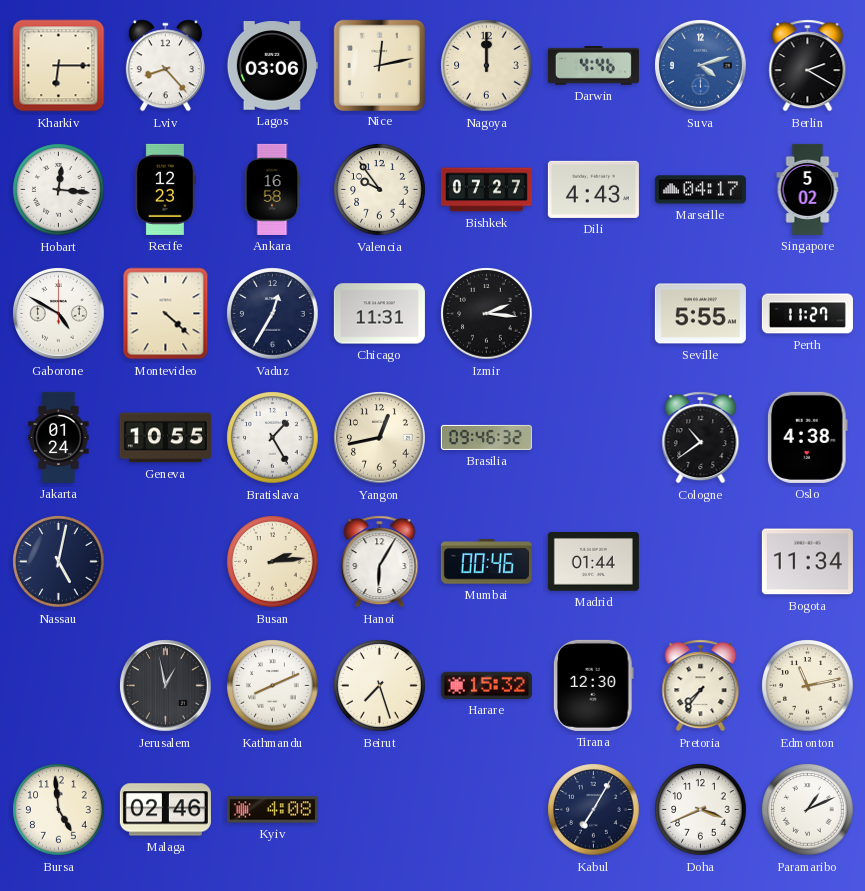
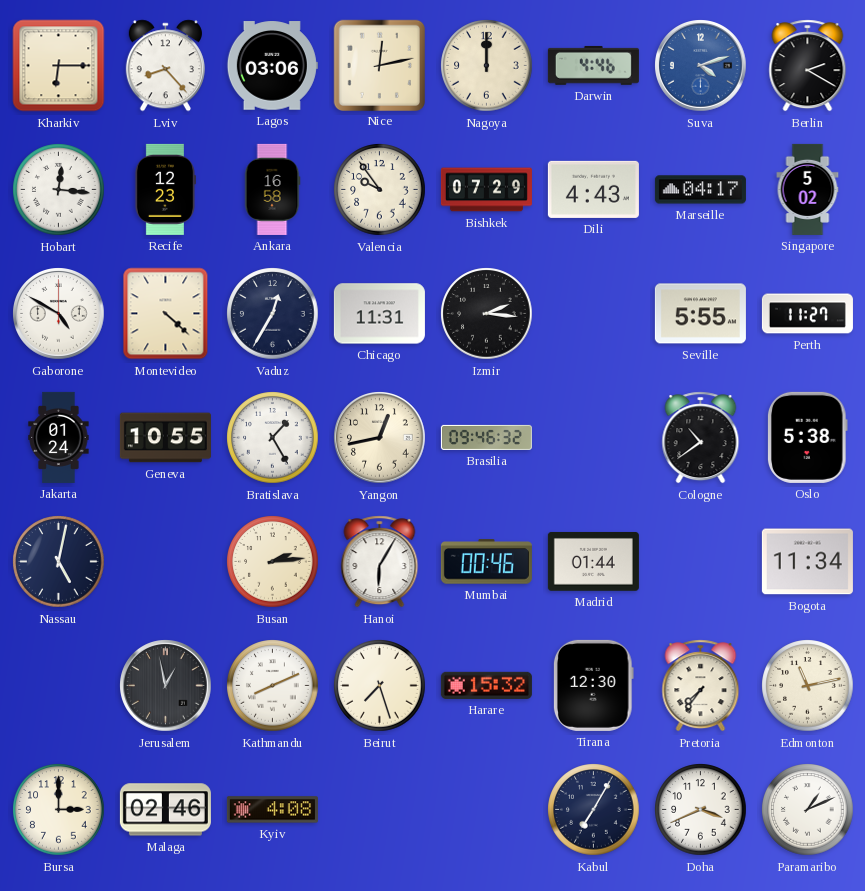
Bishkek: 07:27 -> 07:29 (486, 190)
Oslo: 4:38 -> 5:38 (807, 437)
Bursa: 4:59 -> 3:00 (59, 810)
